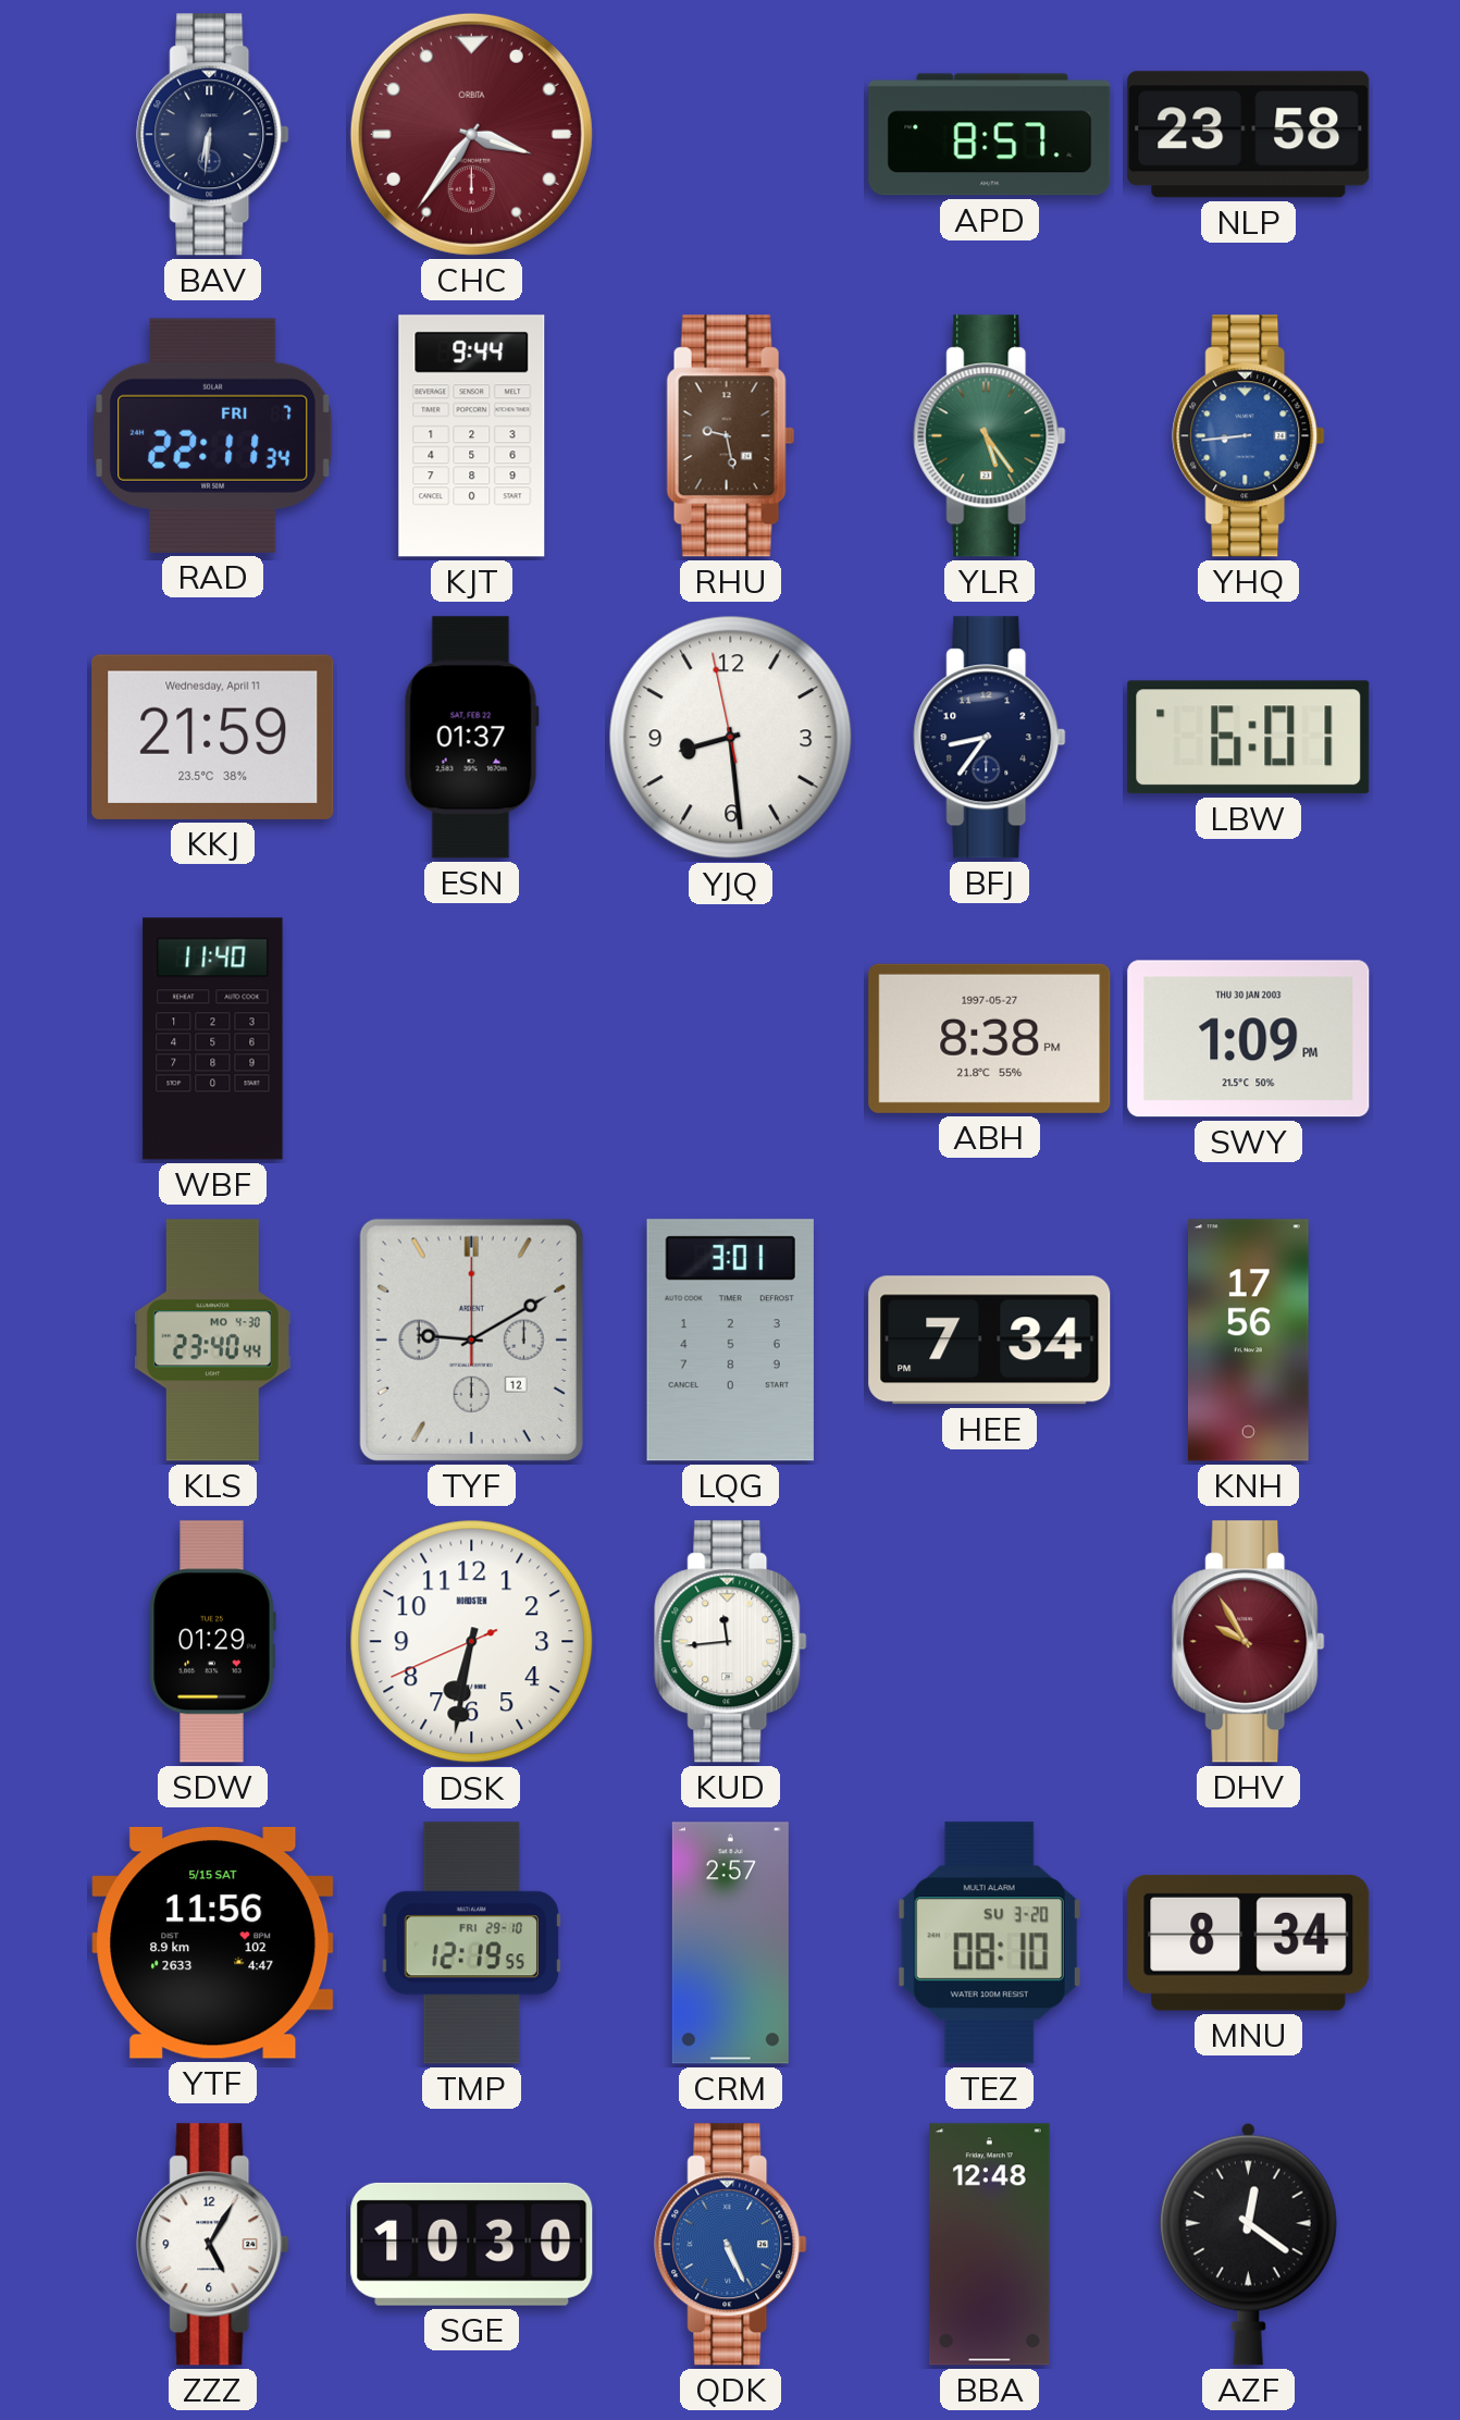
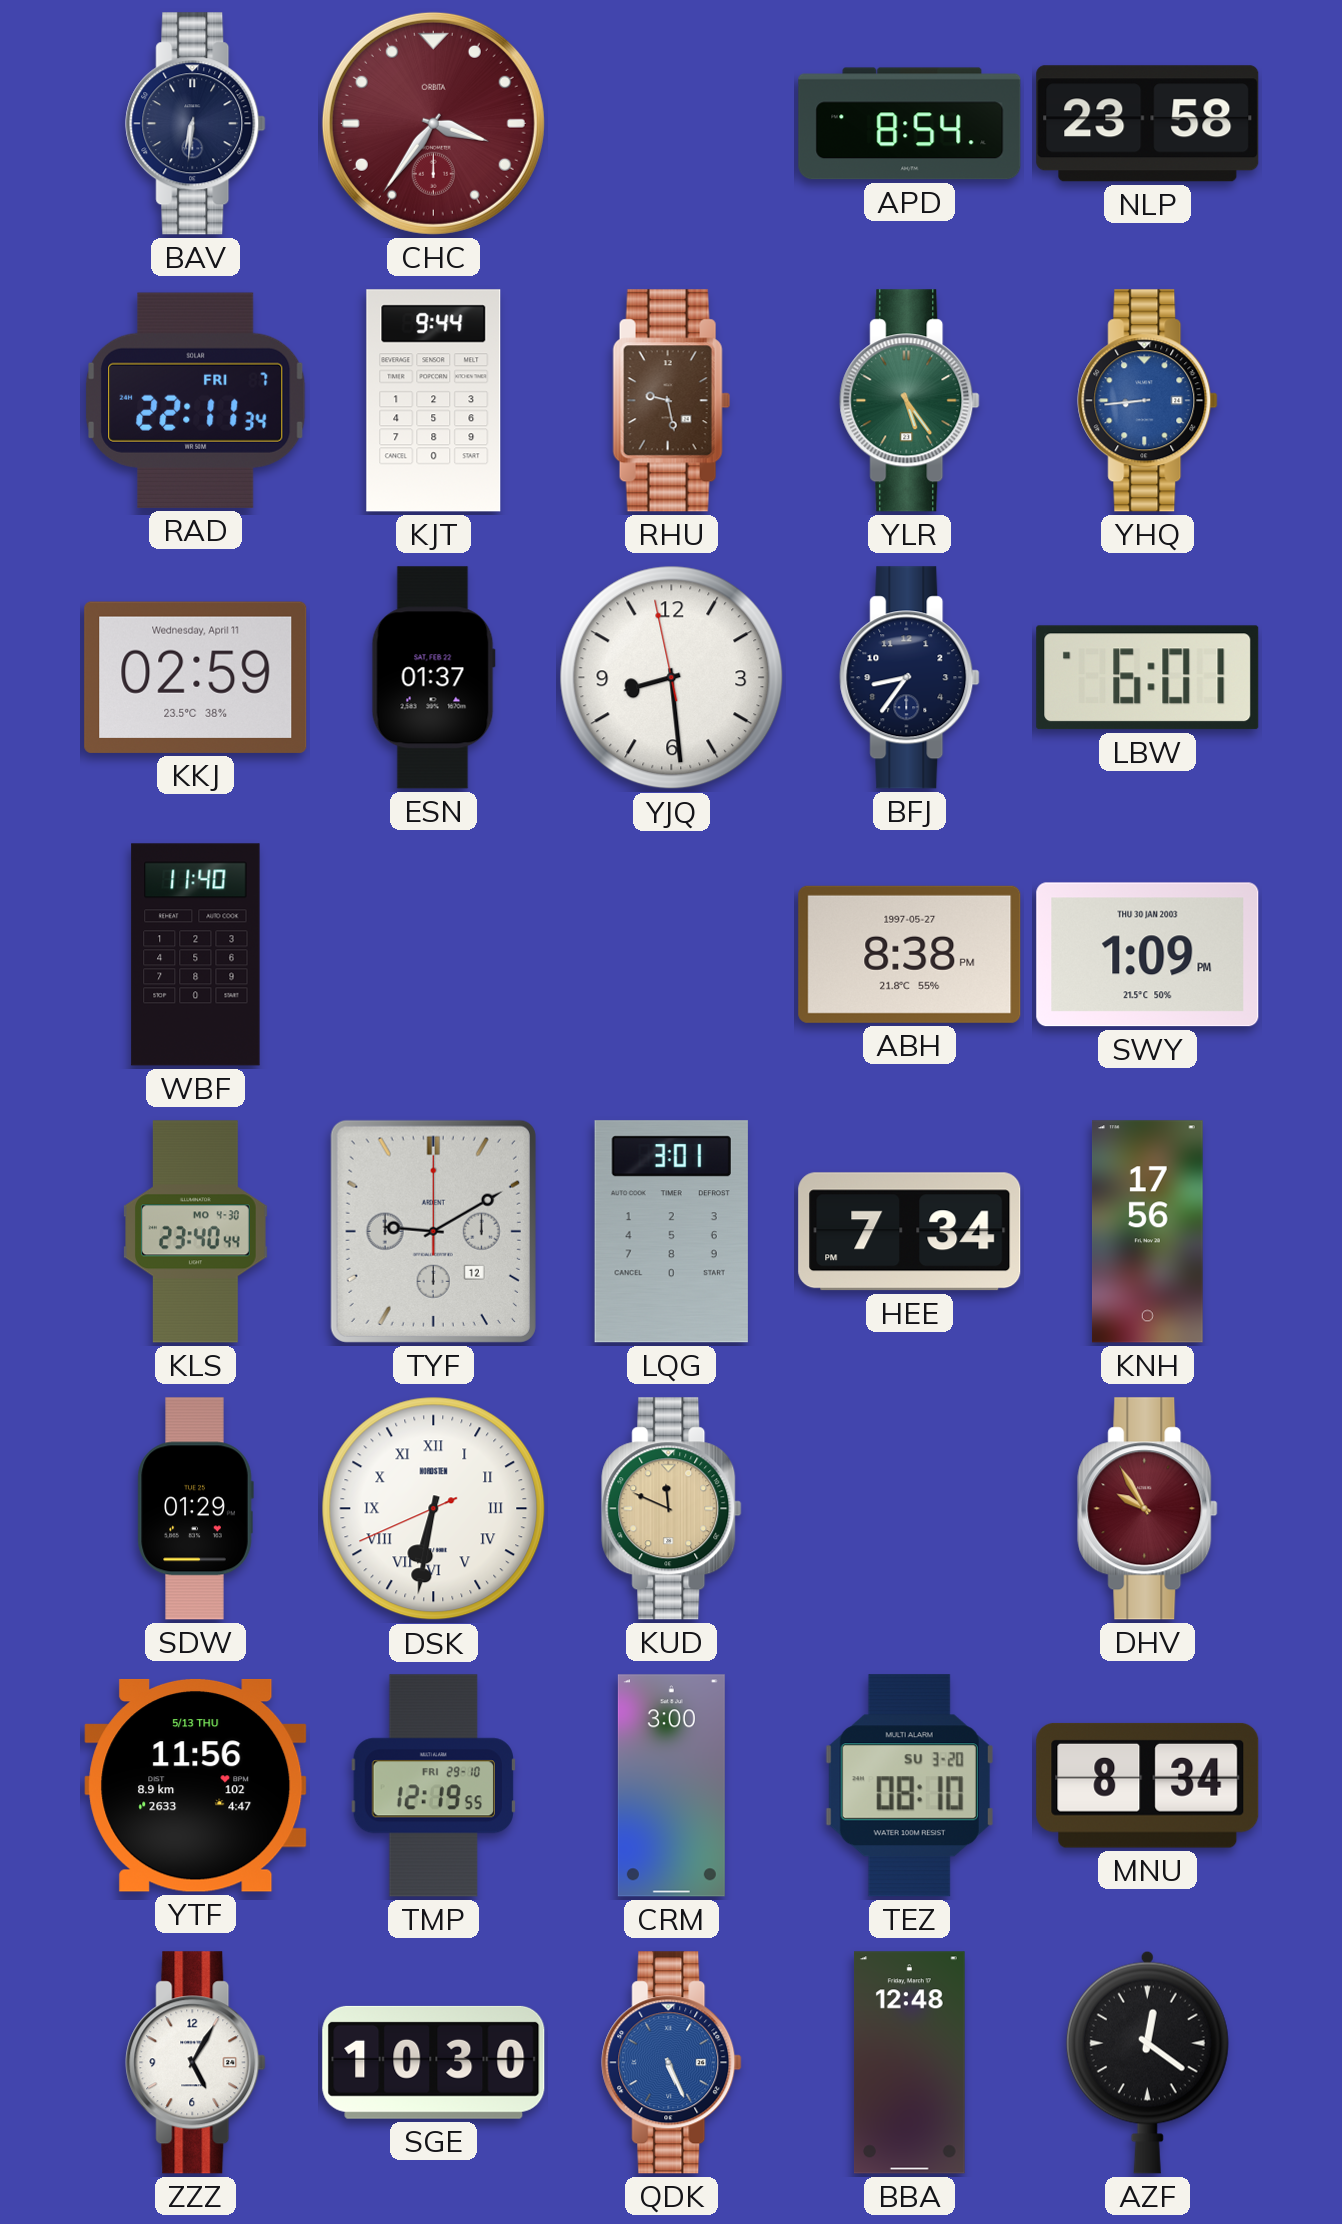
APD: 8:57 -> 8:54 (910, 124)
KKJ: 21:59 -> 02:59 (196, 677)
DSK numerals: Arabic -> Roman (434, 1509)
KUD: 11:44 -> 11:49 (672, 1509)
KUD dial: white -> champagne (672, 1509)
YTF date: 5/15 SAT -> 5/13 THU (196, 1785)
CRM: 2:57 -> 3:00 (671, 1786)
